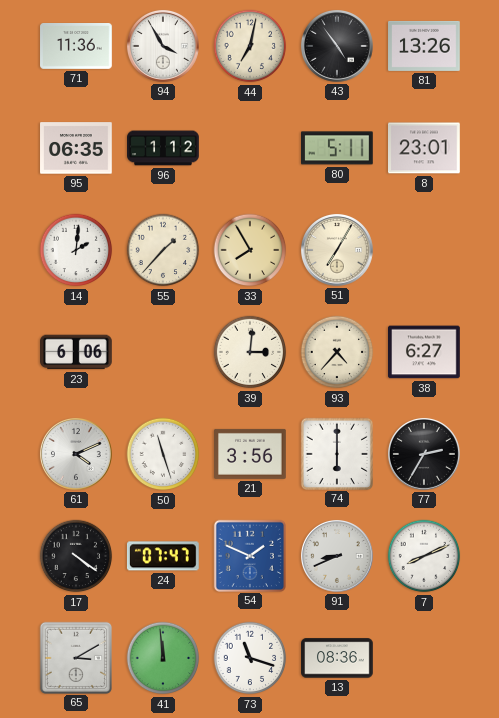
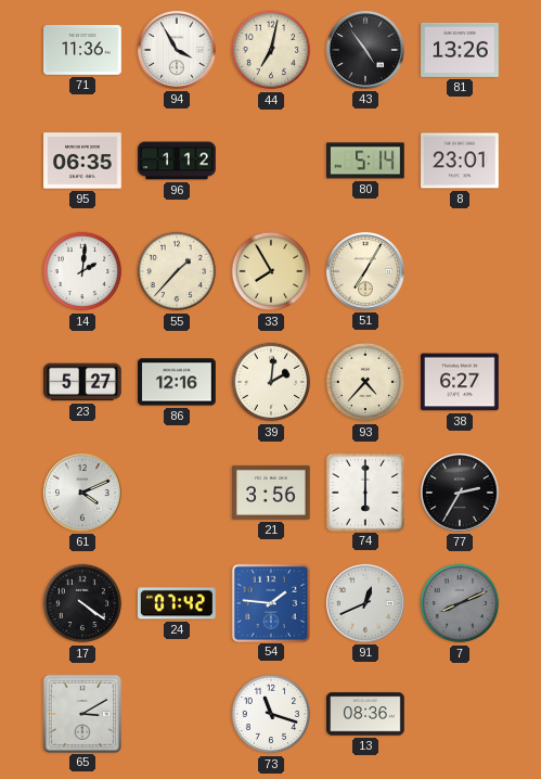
80: 5:11 -> 5:14 (366, 161)
23: 6:06 -> 5:27 (83, 382)
86: none -> 12:16 (177, 382)
39: 3:01 -> 2:01 (271, 382)
50: 11:27 -> none (163, 454)
24: 07:47 -> 07:42 (177, 603)
54: 1:49 -> 1:46 (270, 602)
91: 8:41 -> 12:41 (365, 603)
7 dial: white -> grey (460, 603)
41: 11:59 -> none (163, 658)
